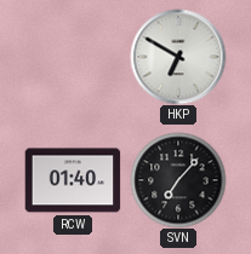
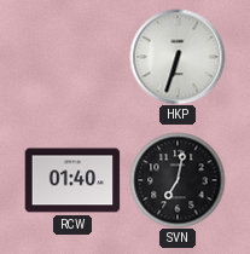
HKP: 6:50 -> 6:33 (178, 57)
SVN: 7:07 -> 7:02 (178, 180)
